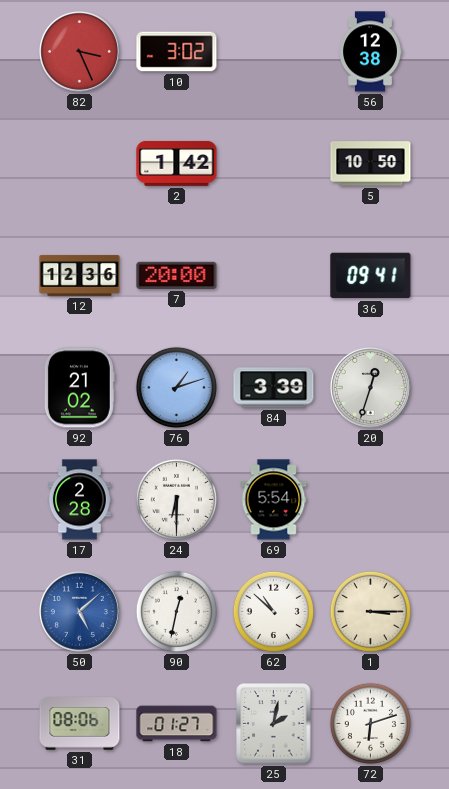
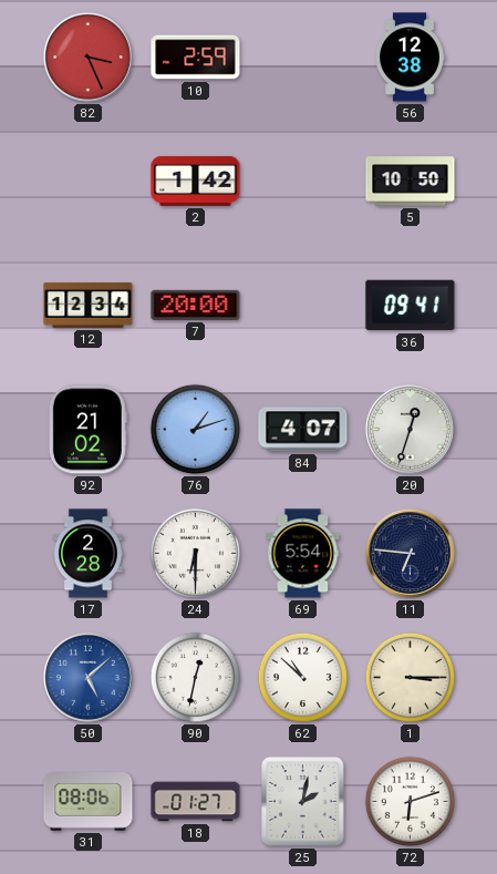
10: 3:02 -> 2:59 (196, 58)
12: 12:36 -> 12:34 (89, 305)
84: 3:39 -> 4:07 (303, 430)
11: none -> 6:46 (410, 553)
